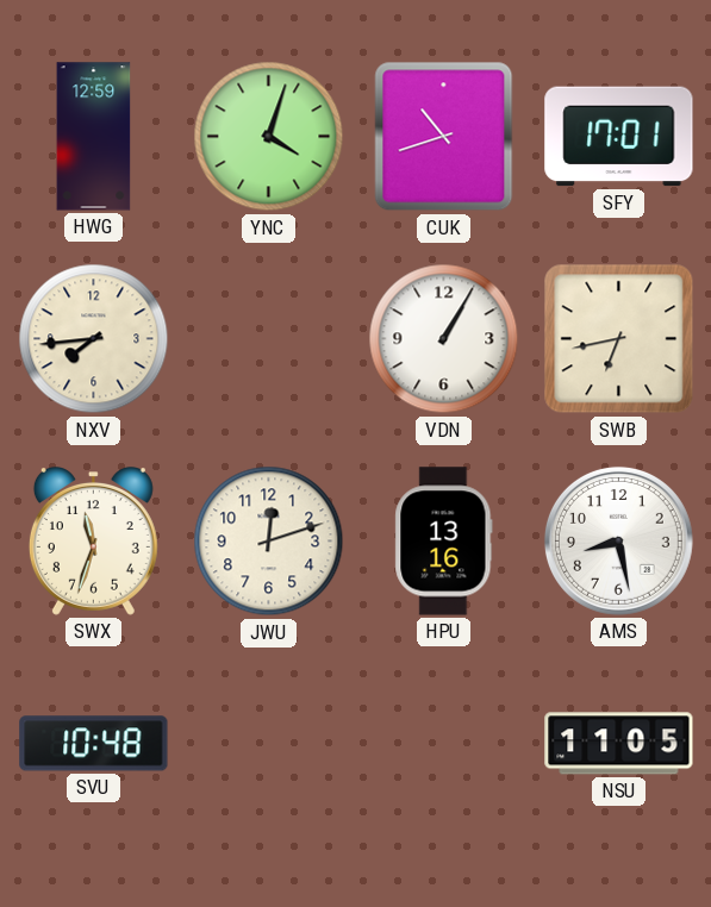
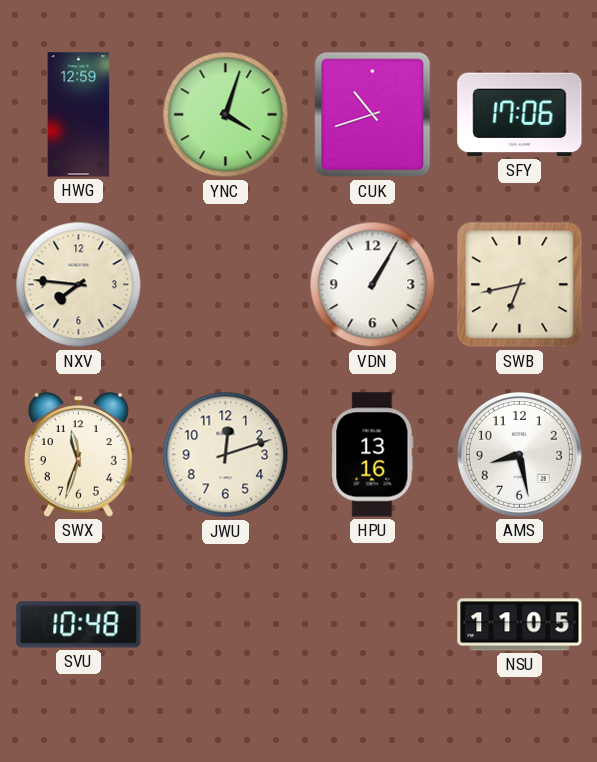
SFY: 17:01 -> 17:06 (520, 115)
NXV: 7:44 -> 7:46 (79, 285)
